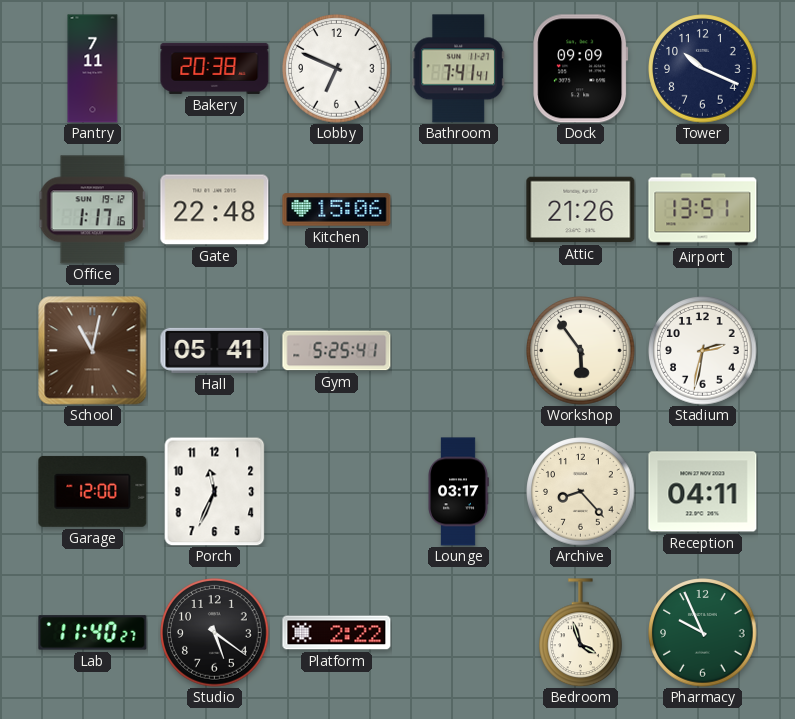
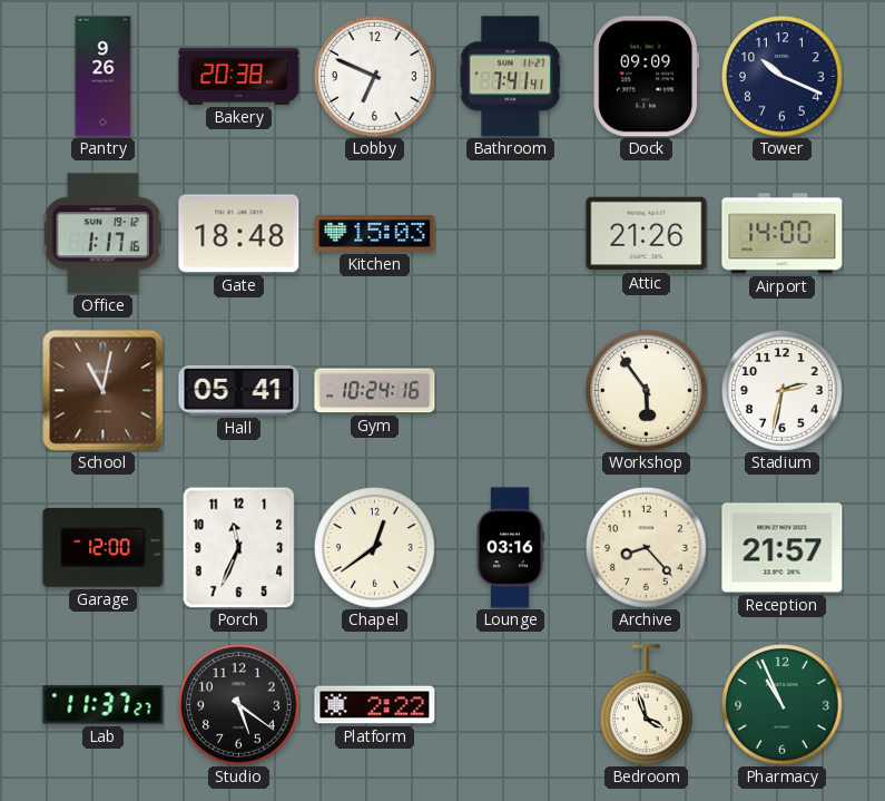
Pantry: 7:11 -> 9:26 (104, 77)
Gate: 22:48 -> 18:48 (239, 234)
Kitchen: 15:06 -> 15:03 (375, 234)
Airport: 13:51 -> 14:00 (783, 234)
Gym: 5:25 -> 10:24 (375, 391)
Chapel: none -> 12:39 (375, 548)
Lounge: 03:17 -> 03:16 (510, 548)
Reception: 04:11 -> 21:57 (783, 548)
Lab: 11:40 -> 11:37 (104, 705)
Pharmacy: 9:56 -> 10:56 (783, 705)
